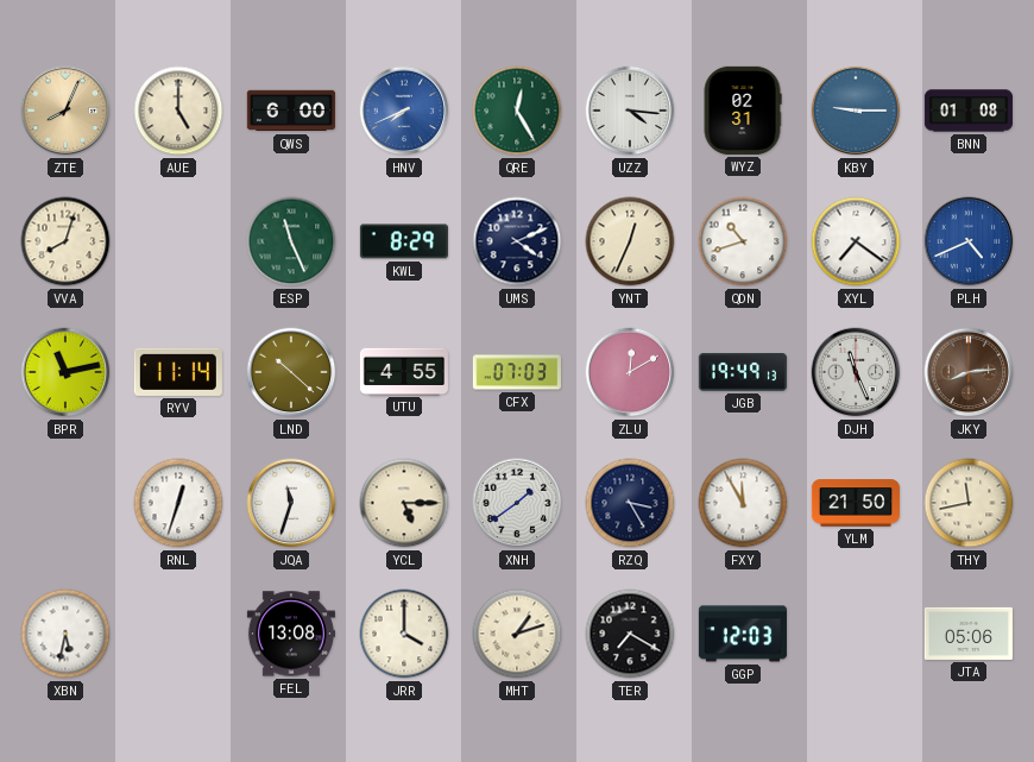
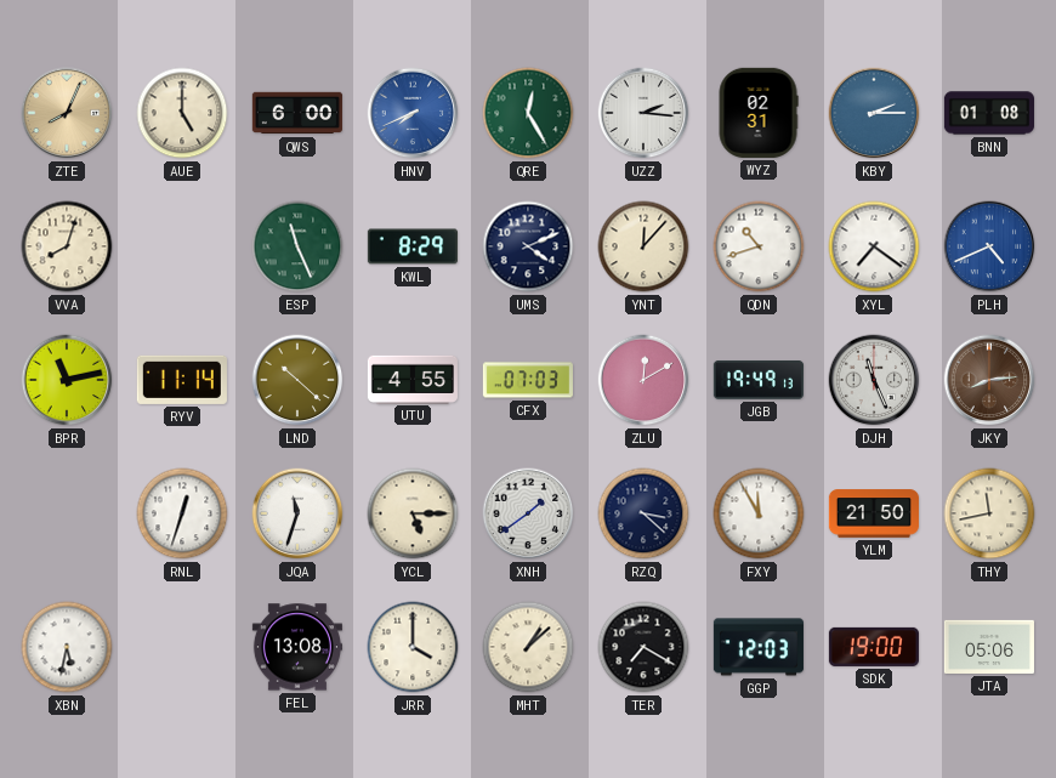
UZZ: 4:16 -> 2:16 (643, 113)
KBY: 9:15 -> 2:15 (874, 113)
YNT: 12:34 -> 12:07 (643, 246)
RZQ: 3:25 -> 3:22 (643, 513)
MHT: 1:12 -> 1:08 (528, 647)
SDK: none -> 19:00 (874, 647)
